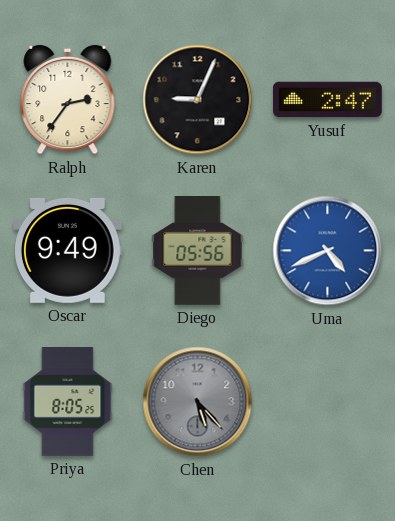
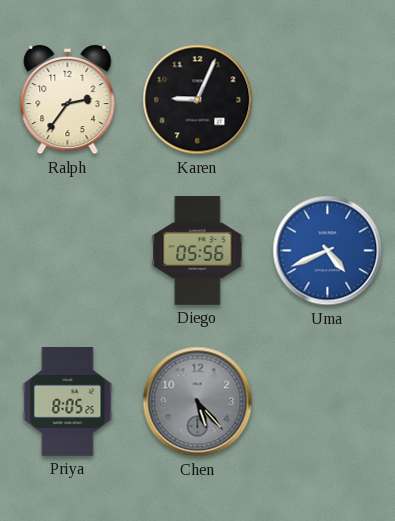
Yusuf: 2:47 -> none (328, 100)
Oscar: 9:49 -> none (68, 251)
